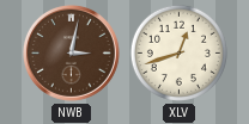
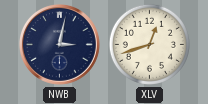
NWB dial: brown -> navy (59, 44)
